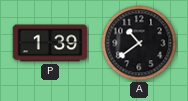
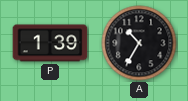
A: 10:39 -> 10:35 (139, 43)
